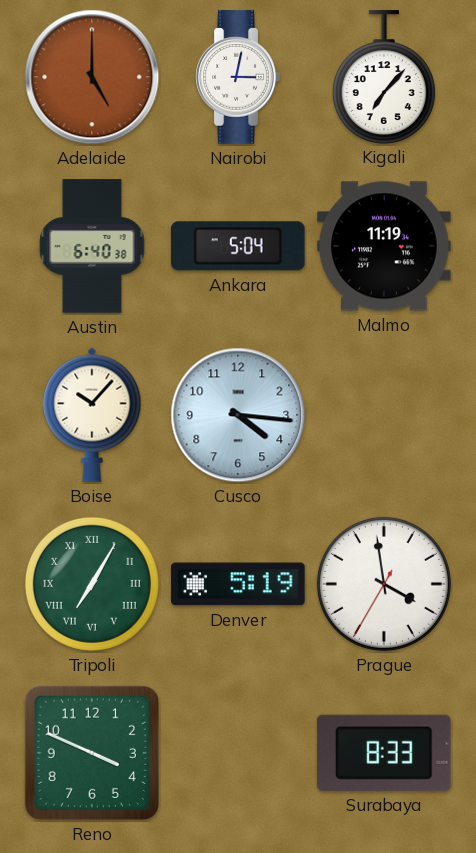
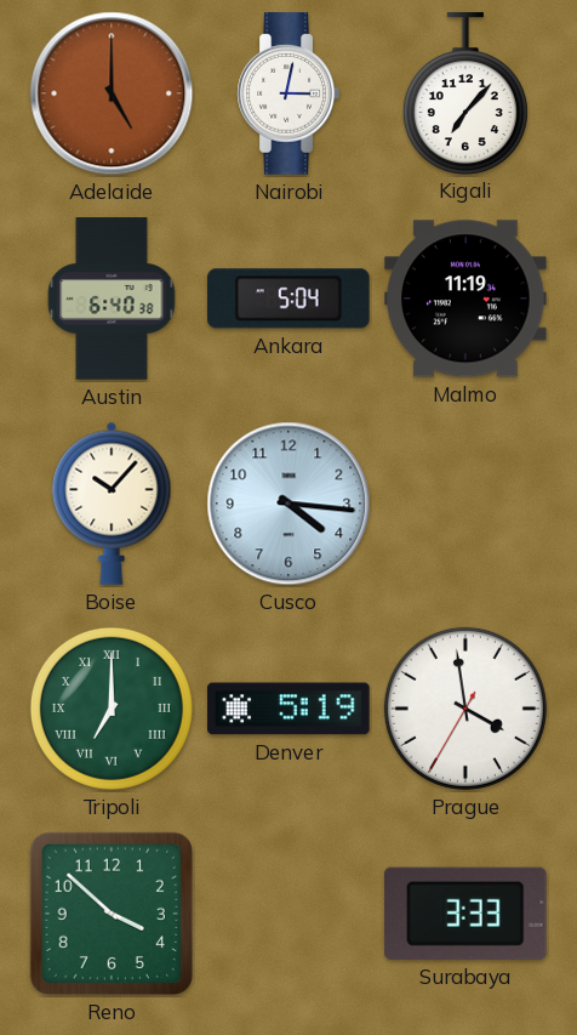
Tripoli: 7:05 -> 7:00 (112, 709)
Reno: 3:49 -> 3:52 (112, 914)
Surabaya: 8:33 -> 3:33 (465, 914)
